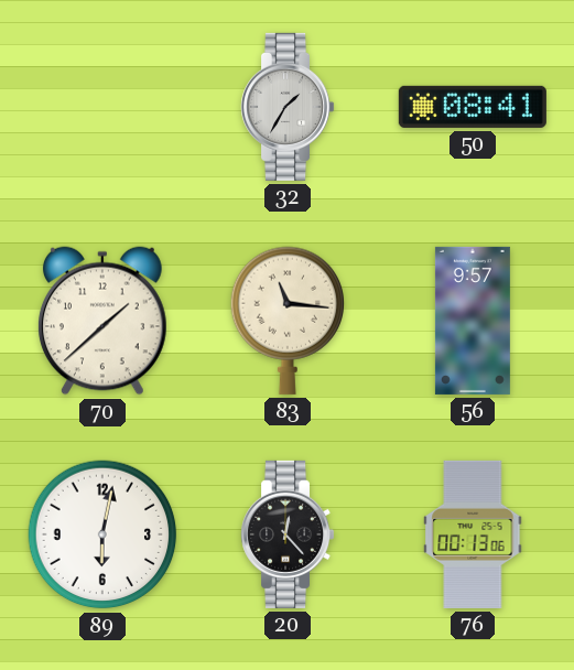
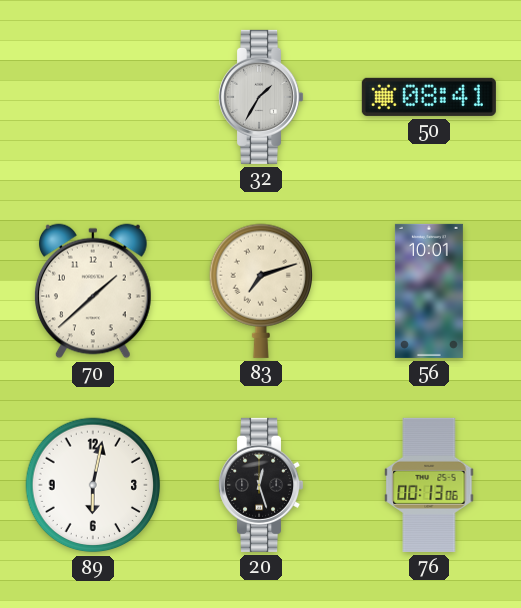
83: 11:16 -> 7:12 (260, 291)
56: 9:57 -> 10:01 (429, 291)
20: 12:23 -> 12:27 (261, 485)
